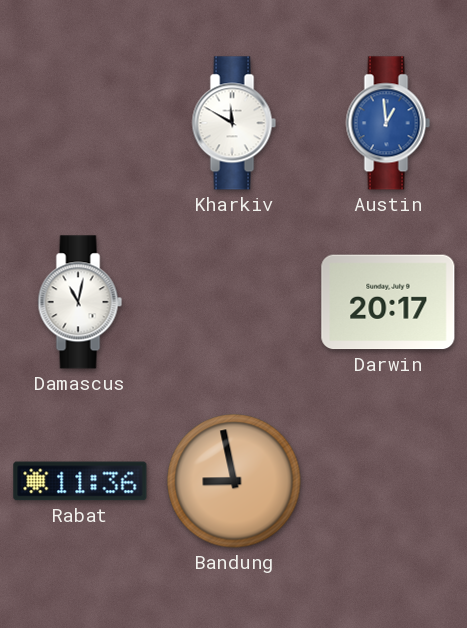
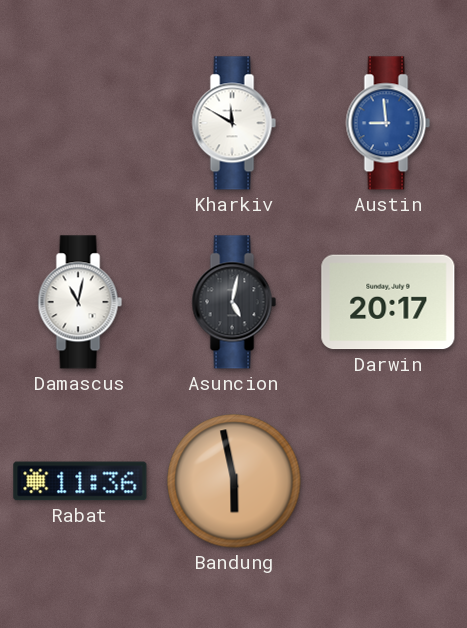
Austin: 12:59 -> 8:59 (388, 123)
Asuncion: none -> 5:02 (234, 302)
Bandung: 8:58 -> 5:58 (234, 481)
